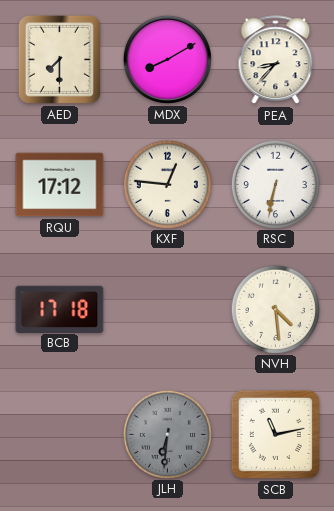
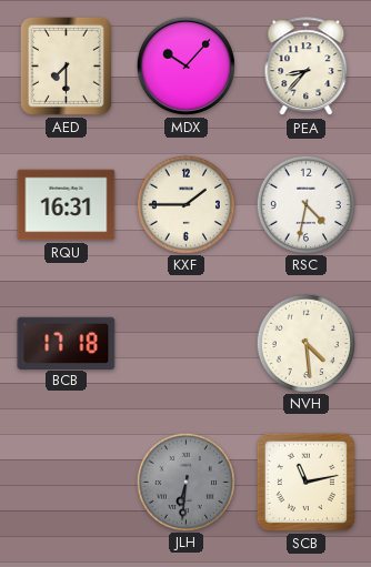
MDX: 8:10 -> 10:07 (185, 65)
RQU: 17:12 -> 16:31 (67, 205)
KXF: 12:46 -> 1:45 (185, 204)
RSC: 6:32 -> 4:32 (305, 204)
